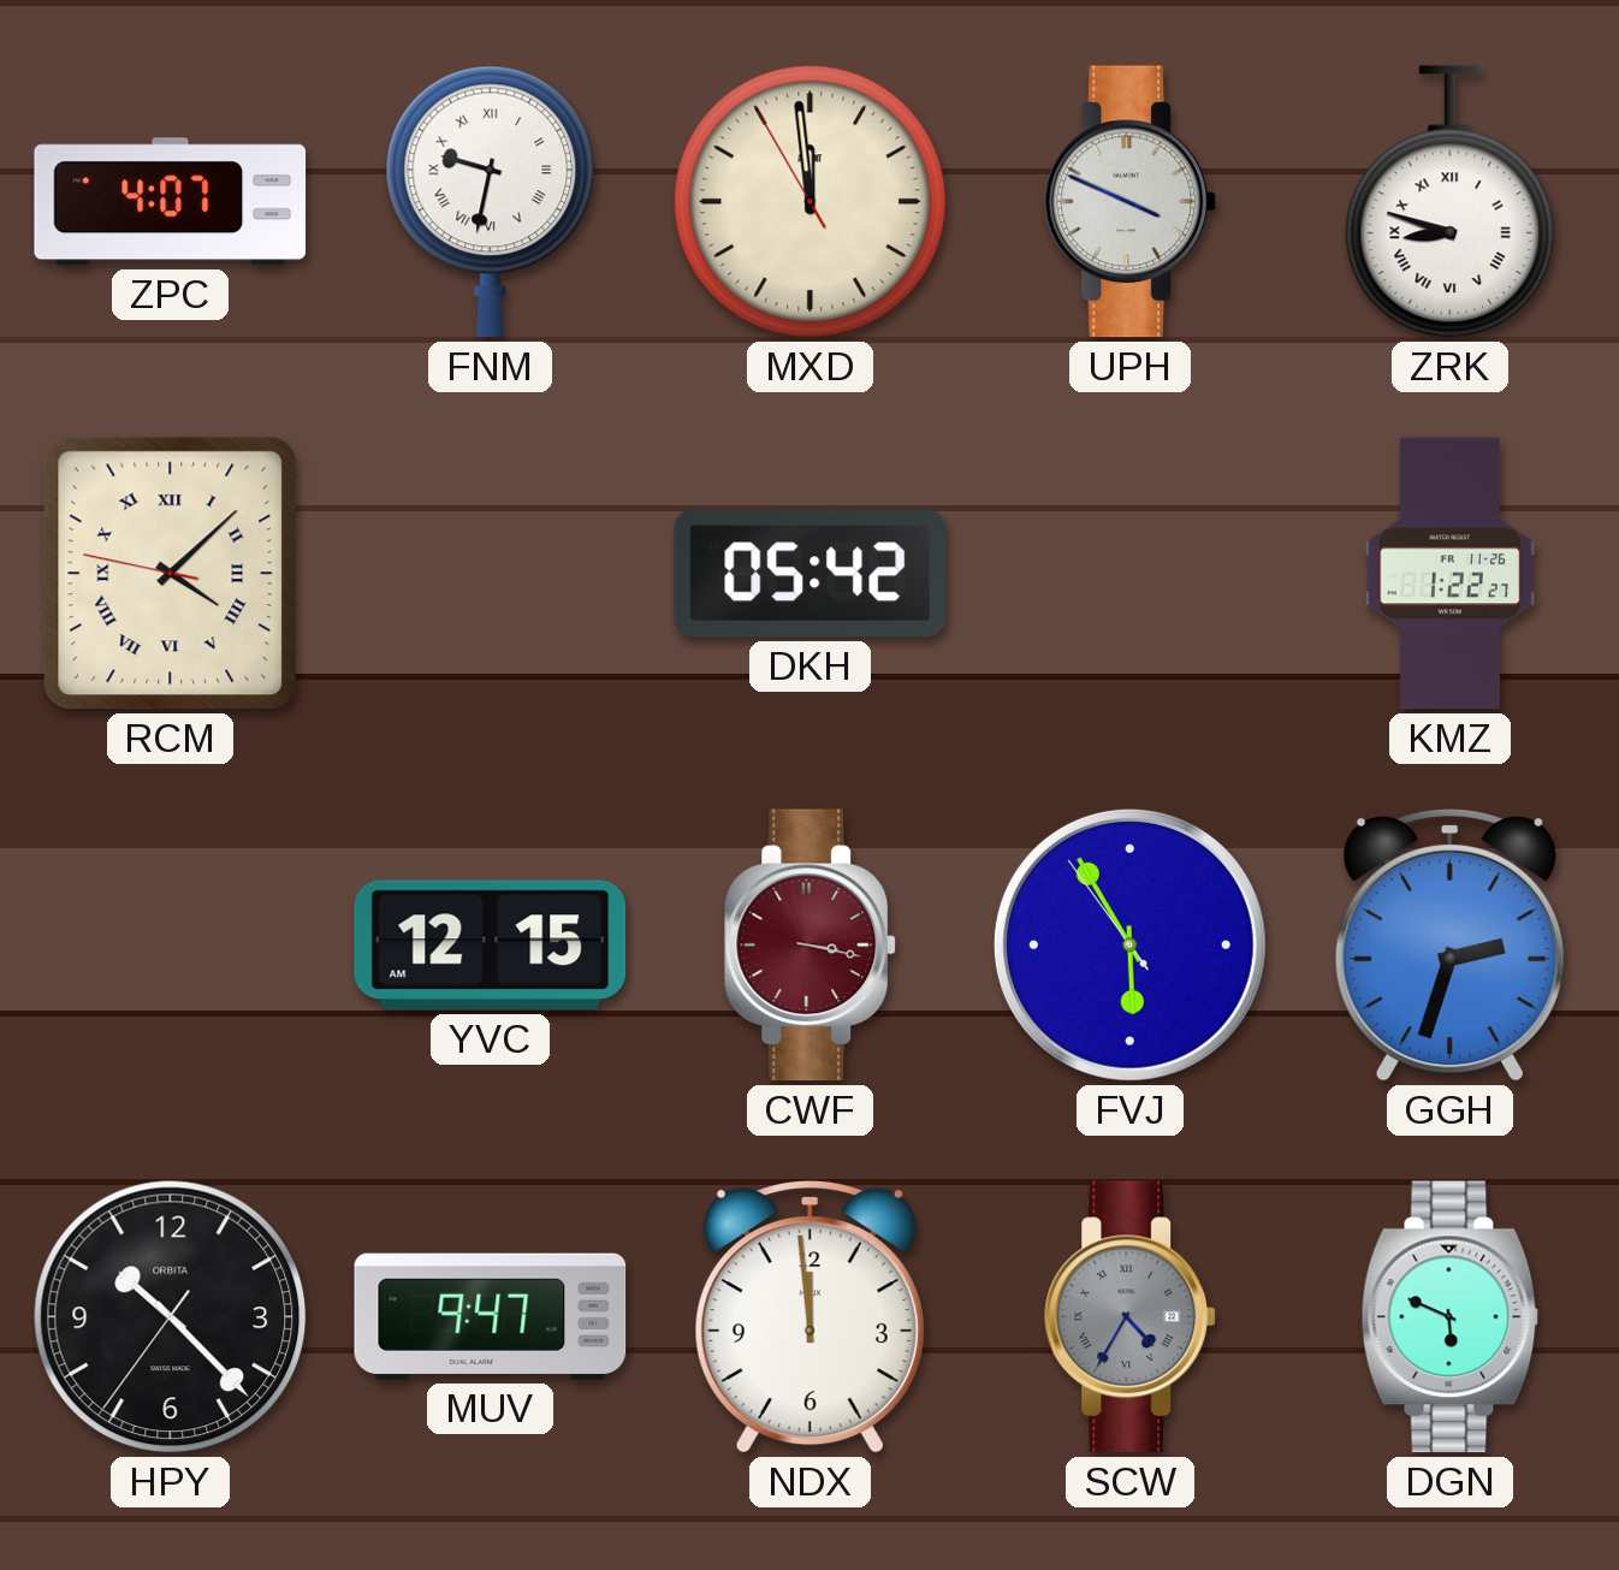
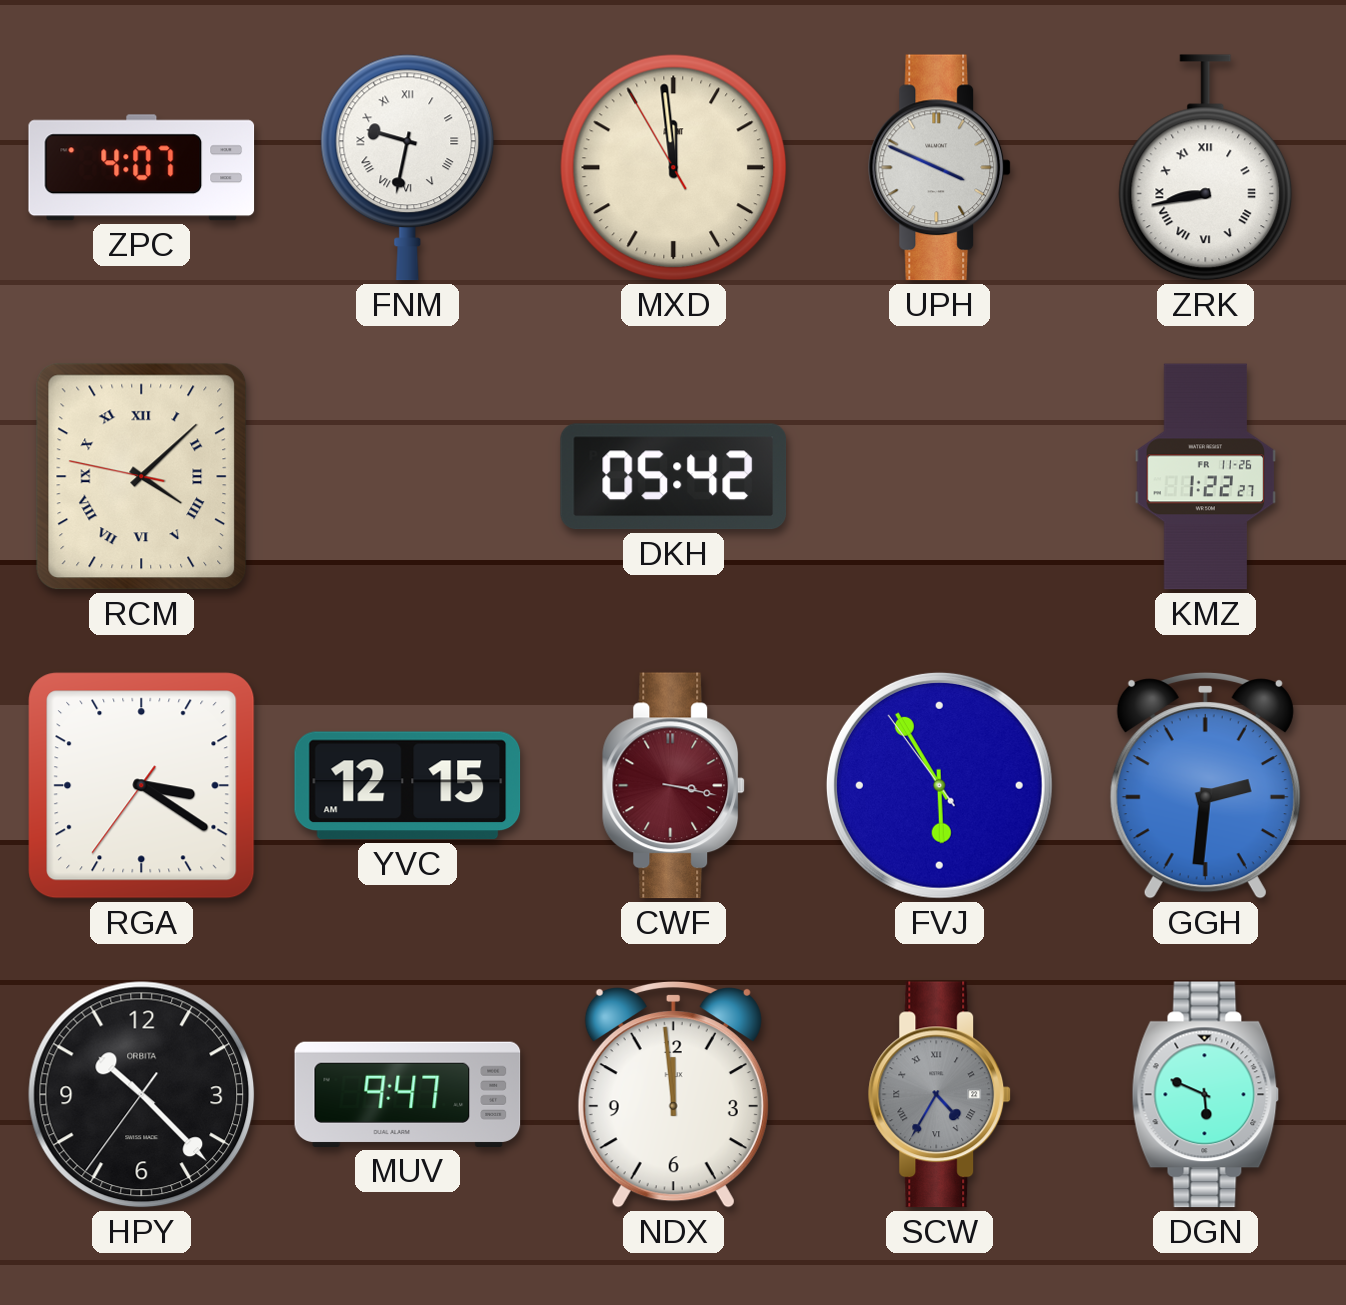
ZRK: 8:48 -> 8:43 (1206, 168)
RGA: none -> 3:20 (142, 786)
GGH: 2:33 -> 2:31 (1205, 785)
